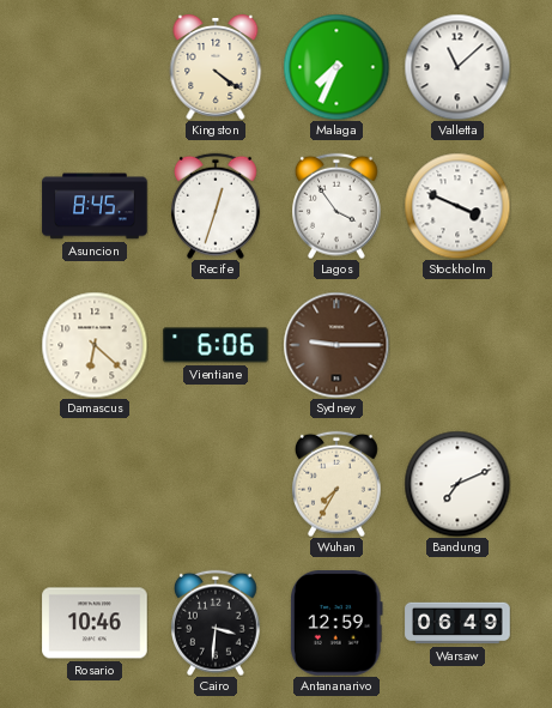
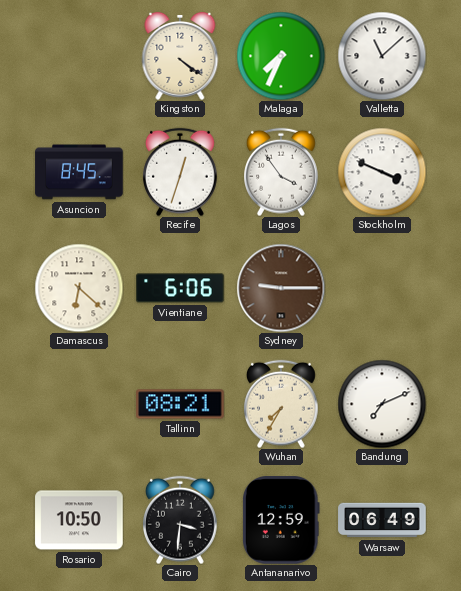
Tallinn: none -> 08:21 (180, 404)
Rosario: 10:46 -> 10:50 (79, 520)
